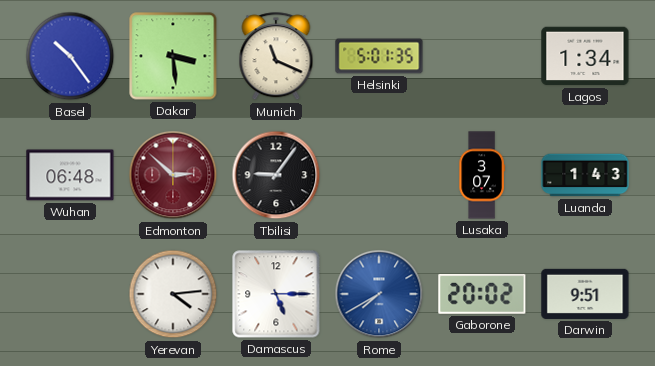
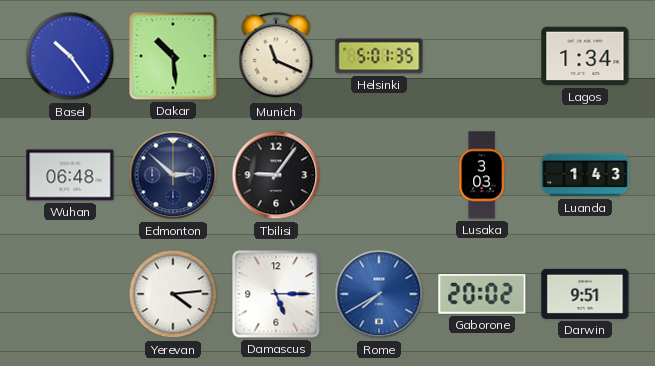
Dakar: 3:29 -> 10:29 (173, 56)
Edmonton dial: burgundy -> navy (173, 175)
Lusaka: 3:07 -> 3:03 (482, 175)
